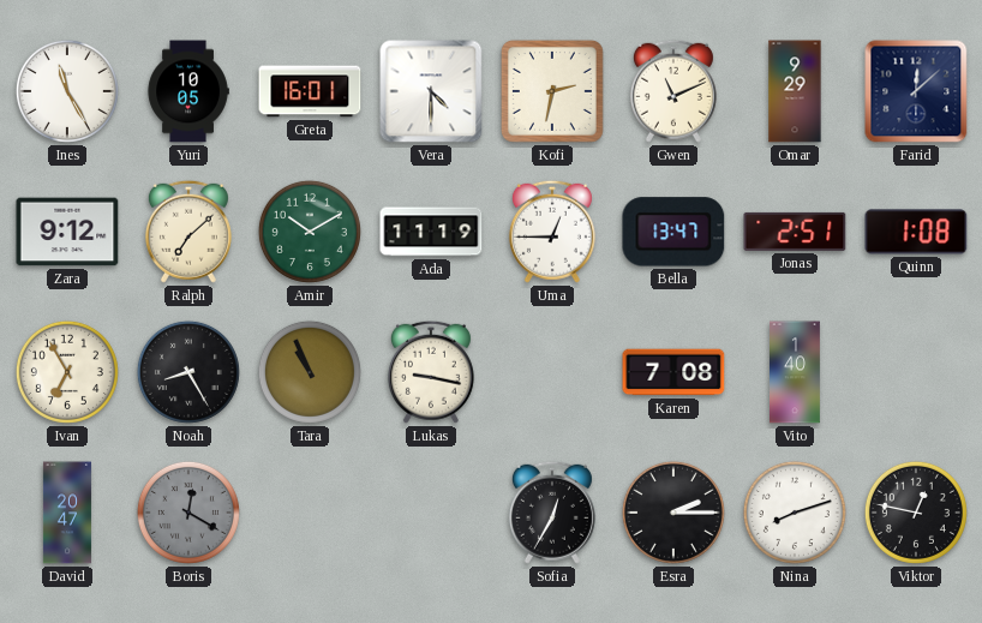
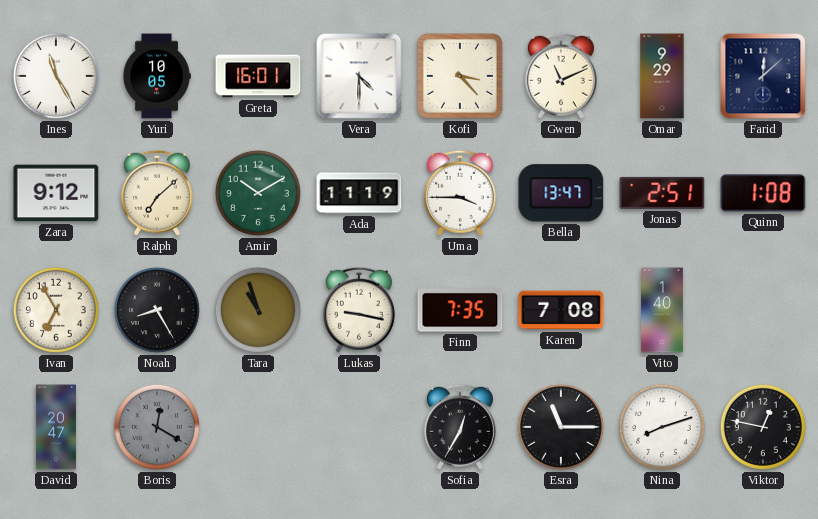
Kofi: 2:32 -> 3:23 (460, 76)
Uma: 12:45 -> 3:45 (460, 193)
Tara: 10:56 -> 10:57 (258, 310)
Finn: none -> 7:35 (460, 310)
Esra: 2:15 -> 11:15 (561, 427)
